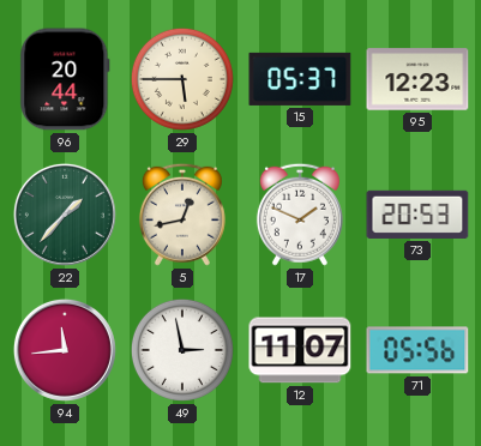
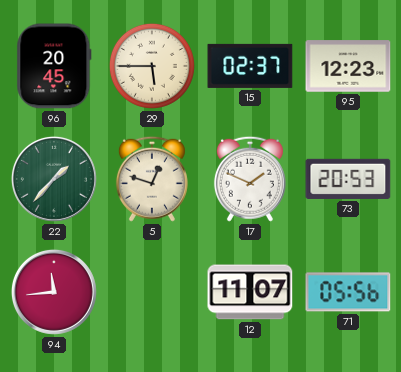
96: 20:44 -> 20:45 (54, 66)
15: 05:37 -> 02:37 (250, 66)
5: 12:43 -> 12:48 (152, 179)
49: 2:58 -> none (182, 350)
